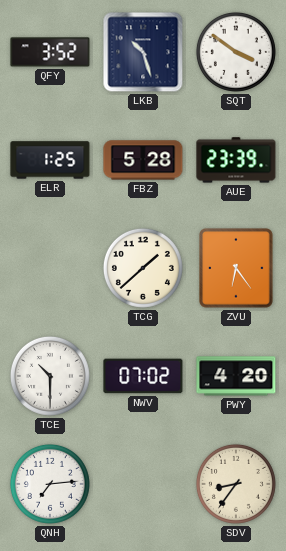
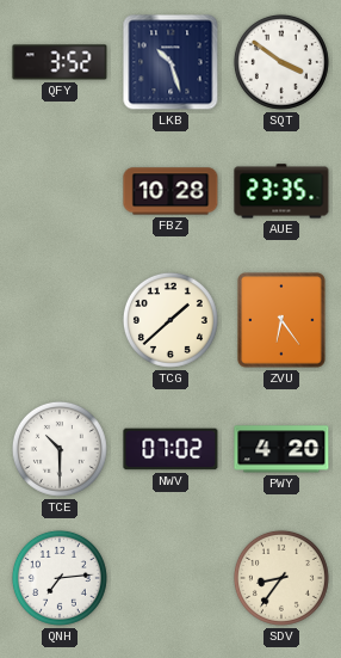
ELR: 1:25 -> none (50, 160)
FBZ: 5:28 -> 10:28 (170, 191)
AUE: 23:39 -> 23:35 (281, 191)
